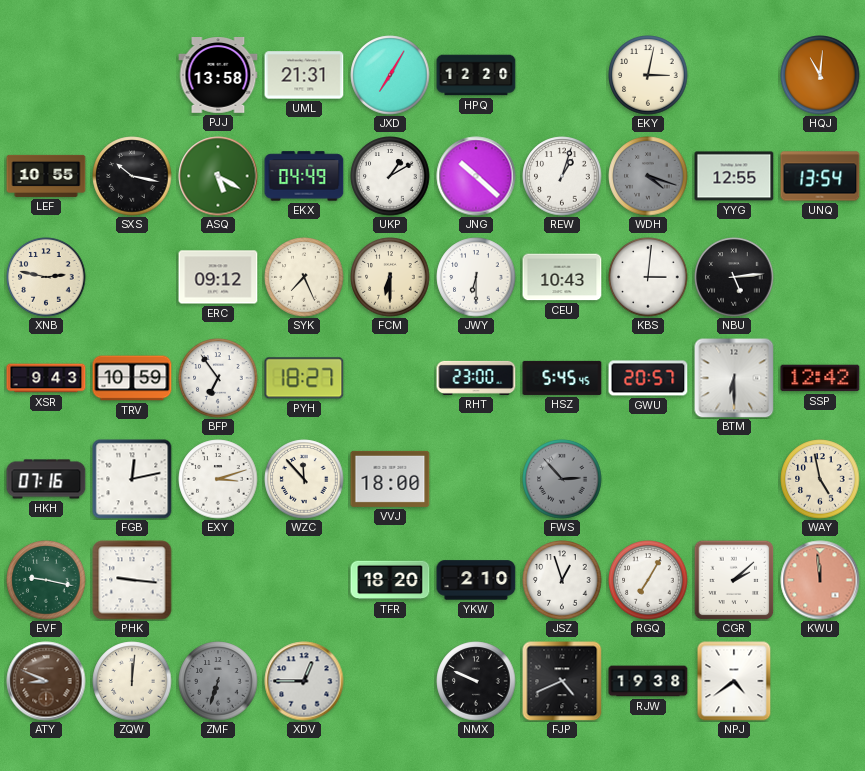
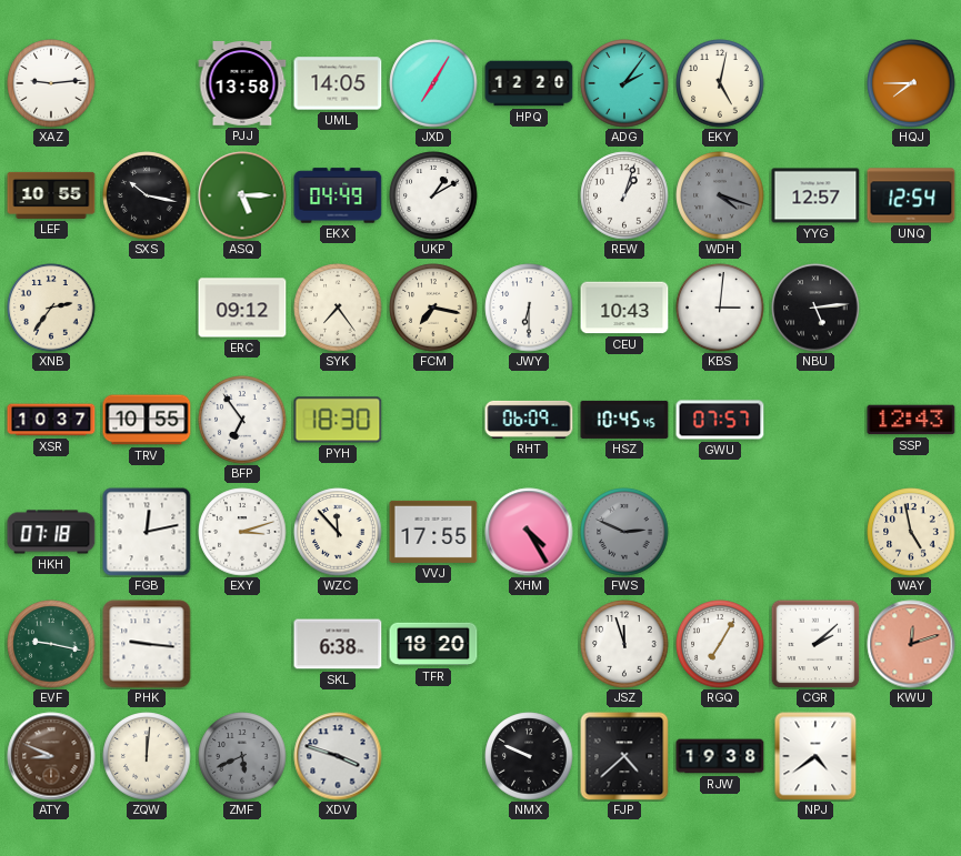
XAZ: none -> 9:14 (51, 83)
UML: 21:31 -> 14:05 (338, 83)
ADG: none -> 2:06 (624, 83)
EKY: 3:02 -> 5:02 (720, 83)
HQJ: 11:01 -> 7:45 (911, 83)
ASQ: 5:20 -> 5:15 (242, 195)
JNG: 10:22 -> none (476, 176)
YYG: 12:55 -> 12:57 (815, 195)
UNQ: 13:54 -> 12:54 (911, 195)
XNB: 2:47 -> 2:36 (51, 308)
SYK: 7:26 -> 7:24 (338, 308)
FCM: 6:30 -> 7:17 (433, 308)
XSR: 9:43 -> 10:37 (51, 420)
TRV: 10:59 -> 10:55 (147, 420)
PYH: 18:27 -> 18:30 (338, 420)
RHT: 23:00 -> 06:09 (529, 420)
HSZ: 5:45 -> 10:45 (624, 420)
GWU: 20:57 -> 07:57 (720, 420)
BTM: 6:30 -> none (734, 378)
SSP: 12:42 -> 12:43 (911, 420)
HKH: 07:16 -> 07:18 (51, 532)
VVJ: 18:00 -> 17:55 (433, 532)
XHM: none -> 4:25 (529, 532)
FWS: 2:53 -> 2:49 (624, 532)
SKL: none -> 6:38 (338, 644)
YKW: 2:10 -> none (476, 580)
JSZ: 12:57 -> 11:57 (624, 644)
KWU: 11:59 -> 12:12 (911, 644)
ZMF: 6:33 -> 5:41 (242, 756)
XDV: 12:45 -> 3:48 (338, 756)
FJP: 4:41 -> 4:38 (624, 756)
